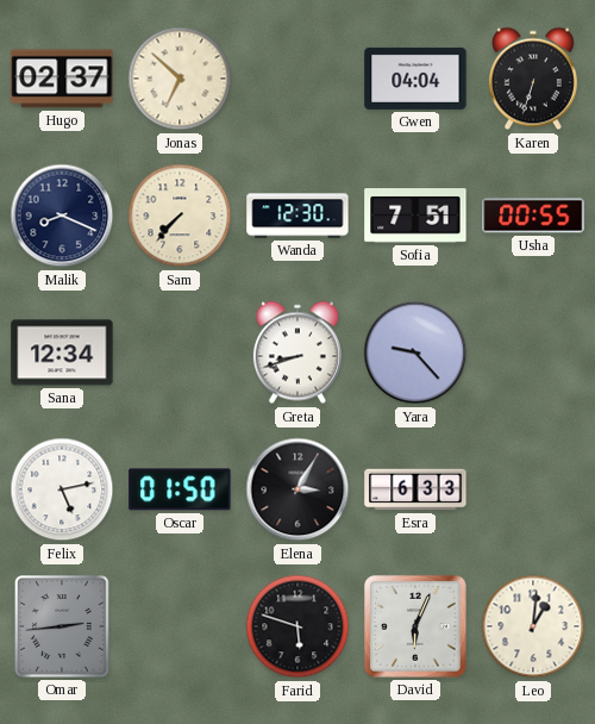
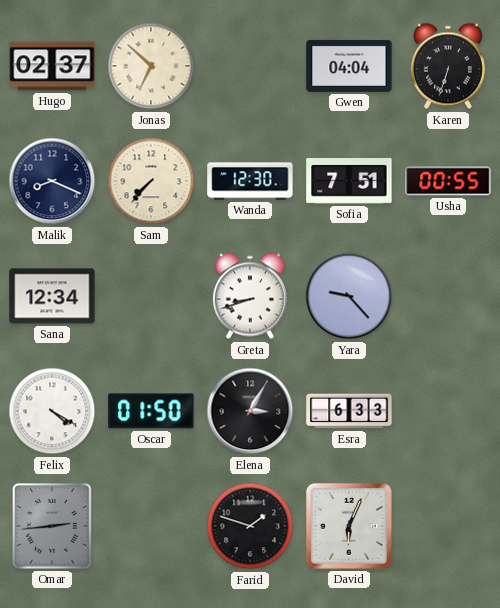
Felix: 5:13 -> 4:20 (52, 411)
Farid: 5:48 -> 1:48 (250, 526)
Leo: 1:01 -> none (533, 626)
